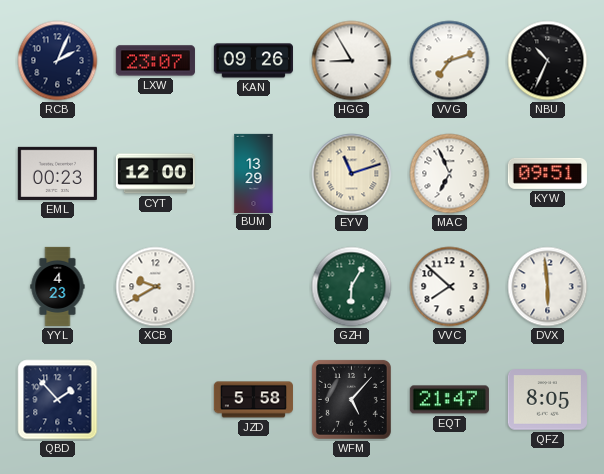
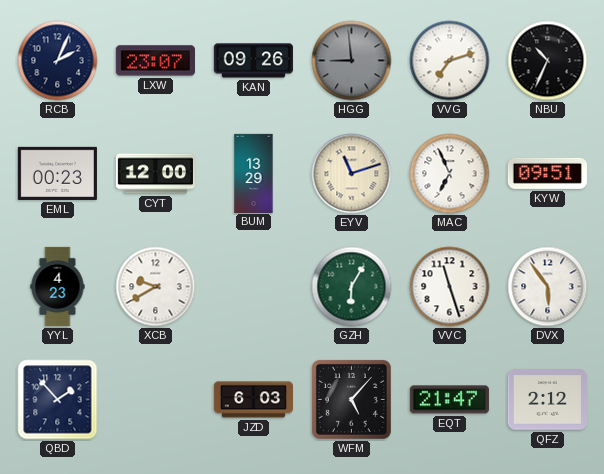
HGG: 8:55 -> 8:59 (352, 61)
HGG dial: white -> grey (352, 61)
VVC: 7:52 -> 11:27 (450, 287)
DVX: 5:59 -> 5:54 (548, 287)
JZD: 5:58 -> 6:03 (253, 400)
QFZ: 8:05 -> 2:12 (547, 400)
